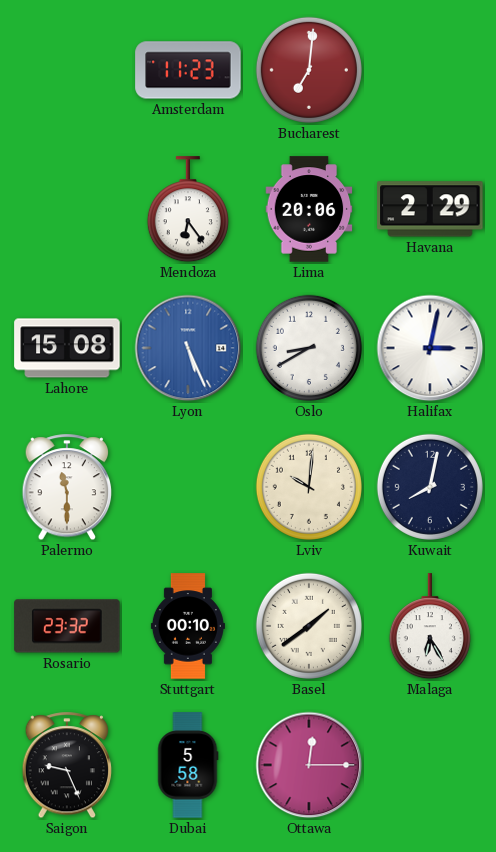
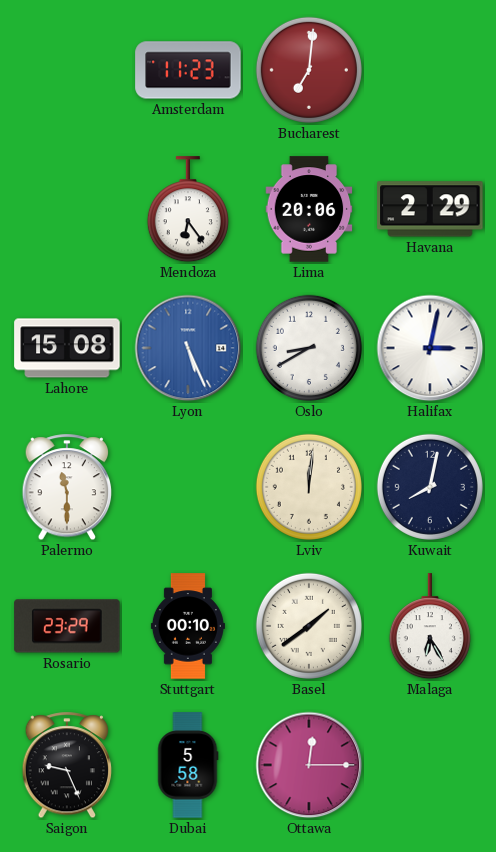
Lviv: 10:01 -> 12:01 (309, 487)
Rosario: 23:32 -> 23:29 (67, 626)
